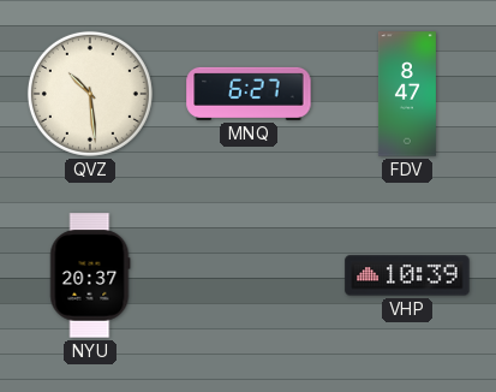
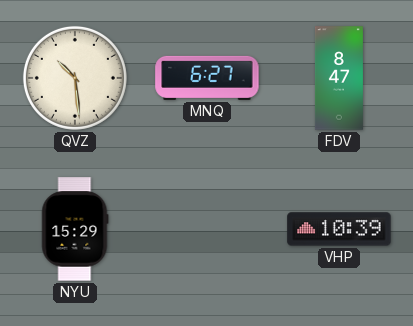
NYU: 20:37 -> 15:29 (75, 229)
